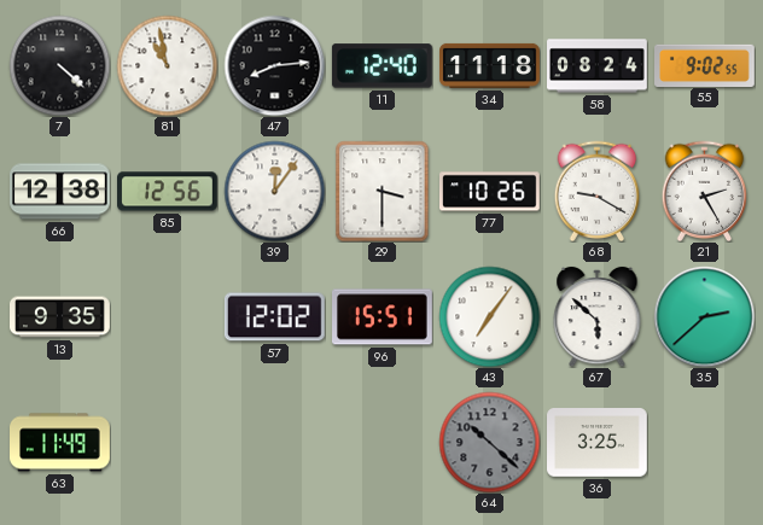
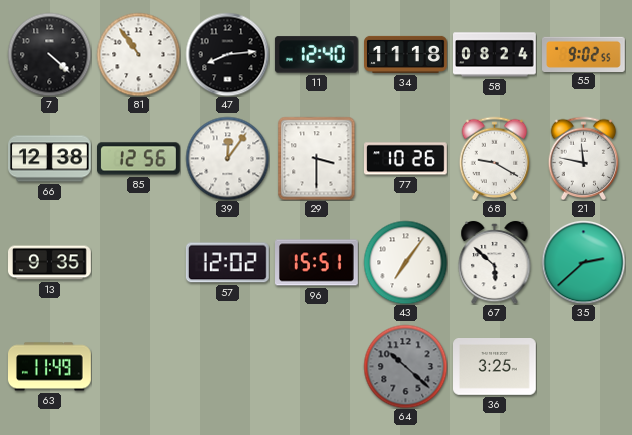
81: 10:58 -> 10:54 (138, 54)
21: 2:25 -> 11:47 (584, 158)
